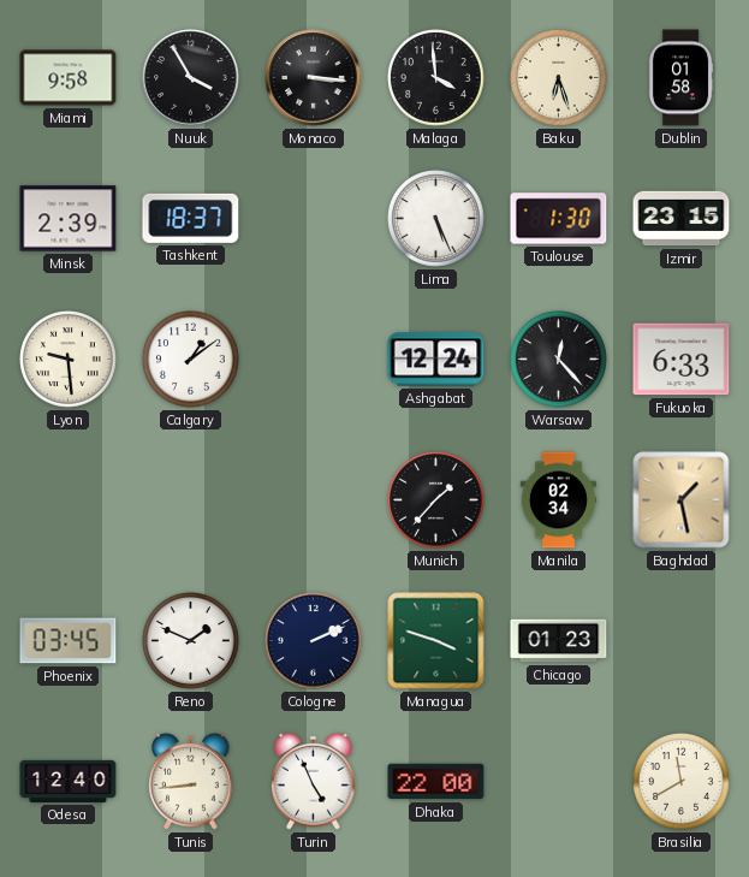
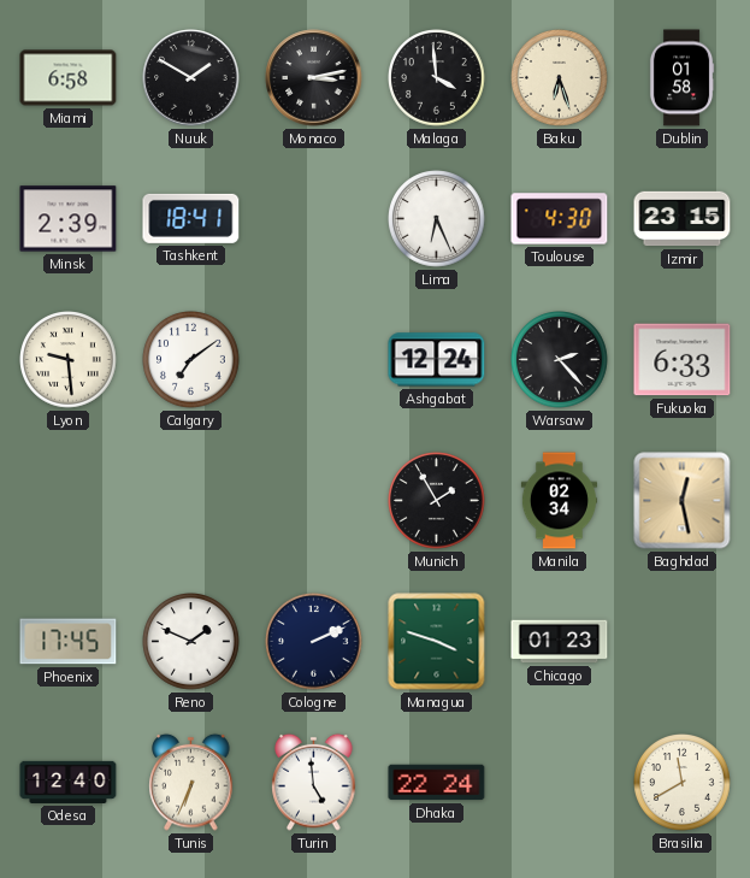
Miami: 9:58 -> 6:58 (69, 78)
Nuuk: 3:55 -> 1:50 (191, 78)
Monaco: 3:16 -> 3:13 (314, 78)
Tashkent: 18:37 -> 18:41 (191, 218)
Lima: 5:26 -> 6:26 (437, 219)
Toulouse: 1:30 -> 4:30 (560, 219)
Calgary: 1:09 -> 7:09 (191, 360)
Warsaw: 12:23 -> 2:23 (560, 360)
Munich: 1:37 -> 1:55 (437, 501)
Baghdad: 1:28 -> 12:28 (683, 501)
Phoenix: 03:45 -> 17:45 (69, 642)
Tunis: 8:44 -> 6:34 (191, 782)
Turin: 4:56 -> 4:59 (314, 782)
Dhaka: 22:00 -> 22:24 (437, 783)
